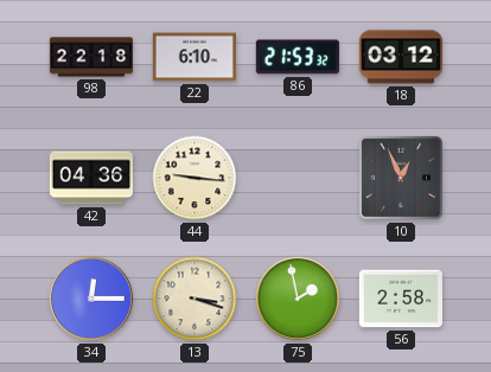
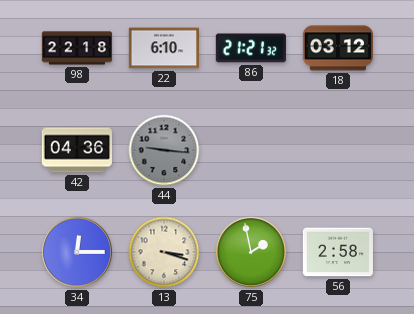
86: 21:53 -> 21:21 (251, 48)
44 dial: cream -> grey (164, 150)
10: 12:56 -> none (401, 178)
